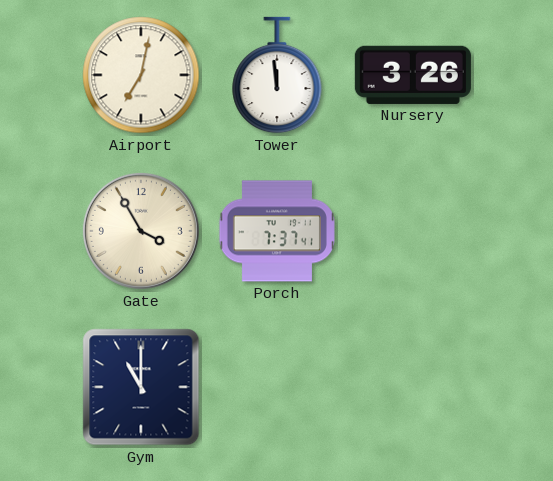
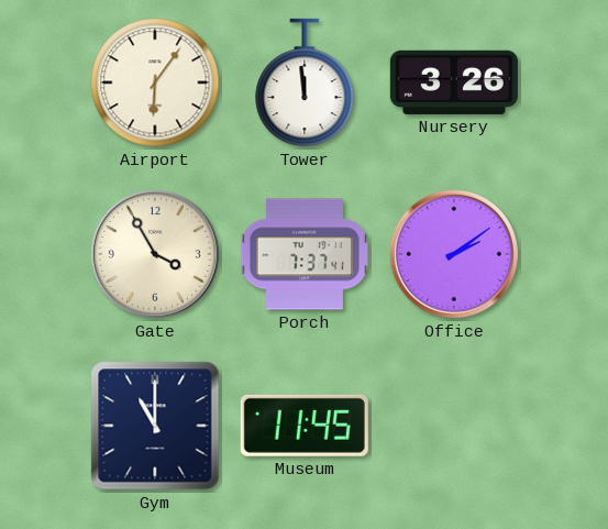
Airport: 7:02 -> 6:06 (155, 82)
Office: none -> 2:09 (454, 254)
Museum: none -> 11:45 (305, 426)
